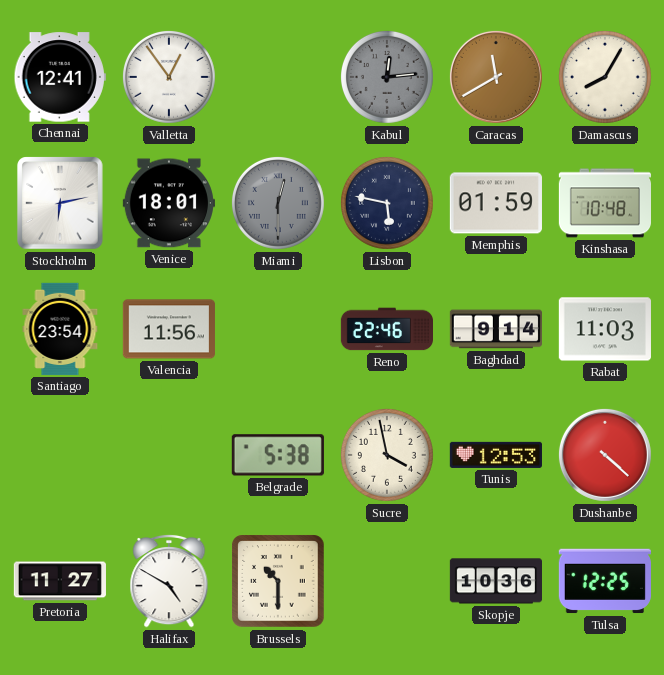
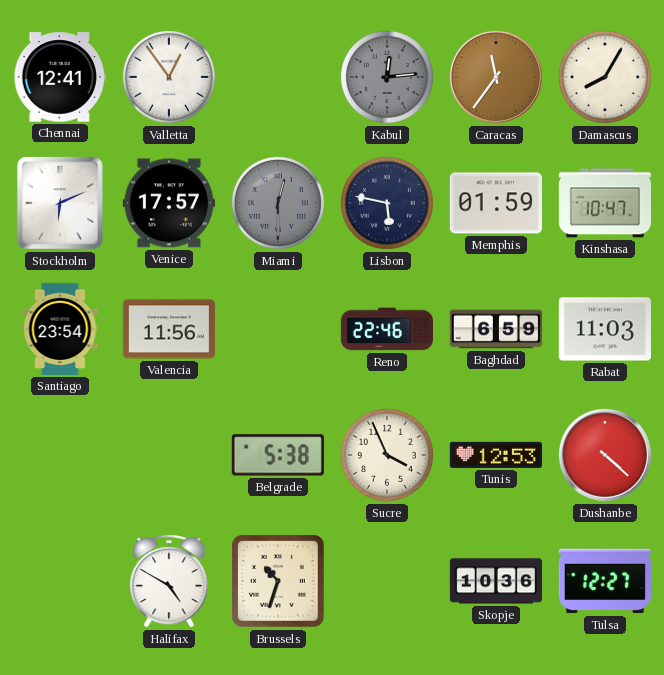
Caracas: 11:40 -> 11:36 (496, 77)
Stockholm: 6:13 -> 6:11 (60, 203)
Venice: 18:01 -> 17:57 (169, 203)
Kinshasa: 10:48 -> 10:47 (604, 203)
Baghdad: 9:14 -> 6:59 (496, 329)
Sucre: 3:58 -> 3:56 (387, 455)
Pretoria: 11:27 -> none (60, 581)
Brussels: 10:30 -> 10:33 (278, 581)
Tulsa: 12:25 -> 12:27 (605, 581)
